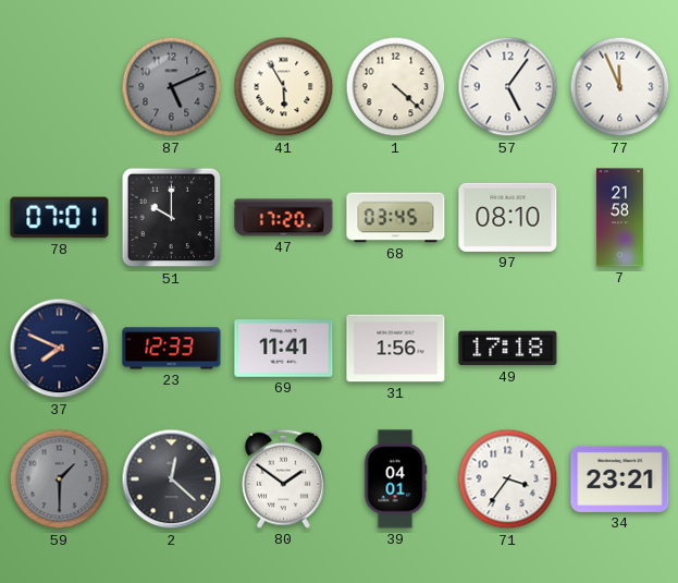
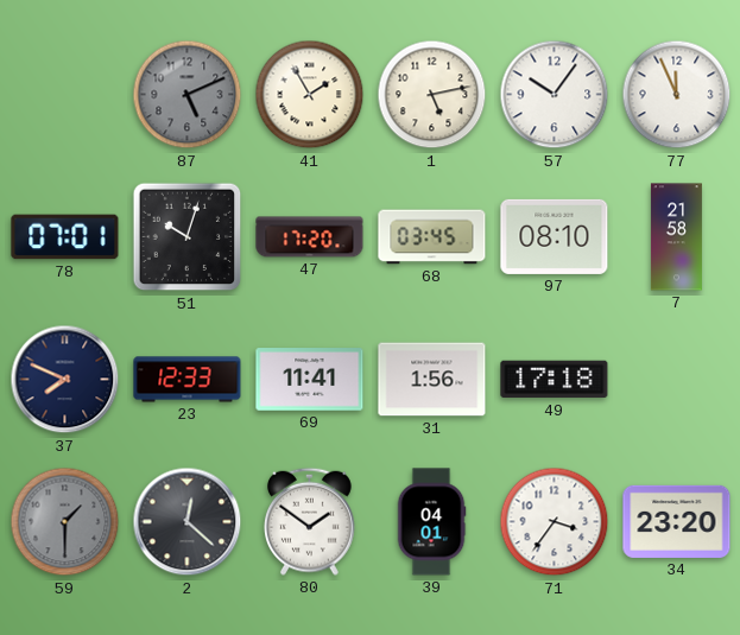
41: 5:55 -> 1:55 (310, 95)
1: 4:22 -> 5:13 (432, 95)
57: 5:06 -> 10:06 (555, 95)
51: 10:00 -> 10:03 (188, 237)
34: 23:21 -> 23:20 (677, 521)
